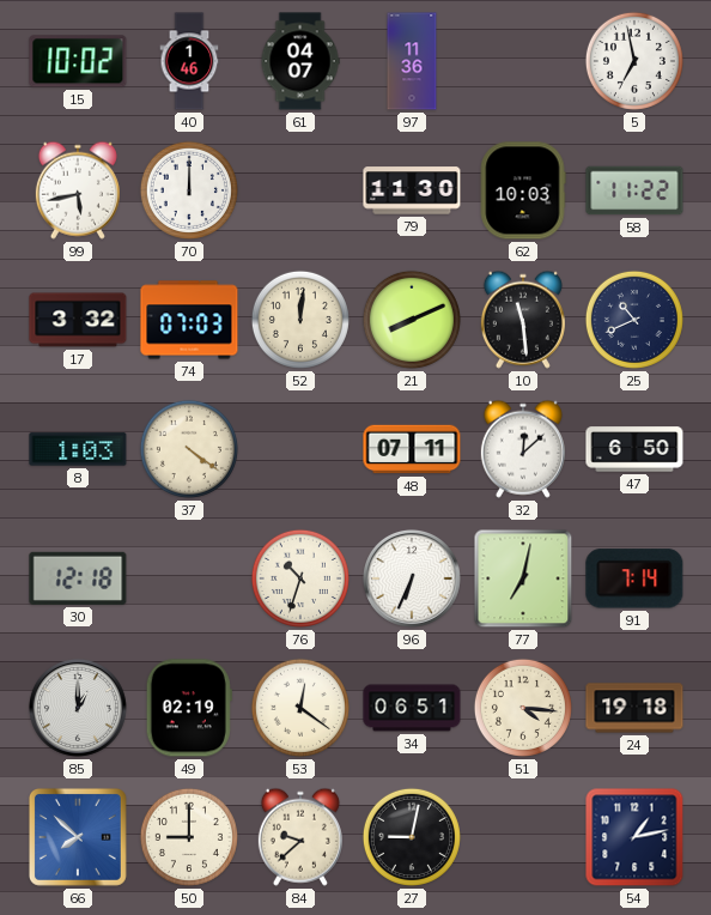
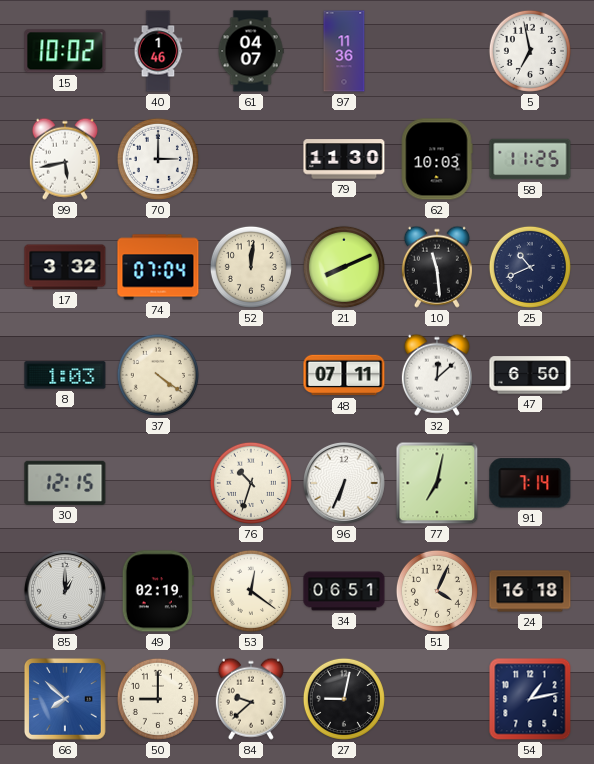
70: 12:00 -> 3:00 (158, 159)
58: 11:22 -> 11:25 (530, 159)
74: 07:03 -> 07:04 (158, 267)
30: 12:18 -> 12:15 (65, 483)
51: 4:16 -> 4:04 (437, 591)
24: 19:18 -> 16:18 (530, 591)
